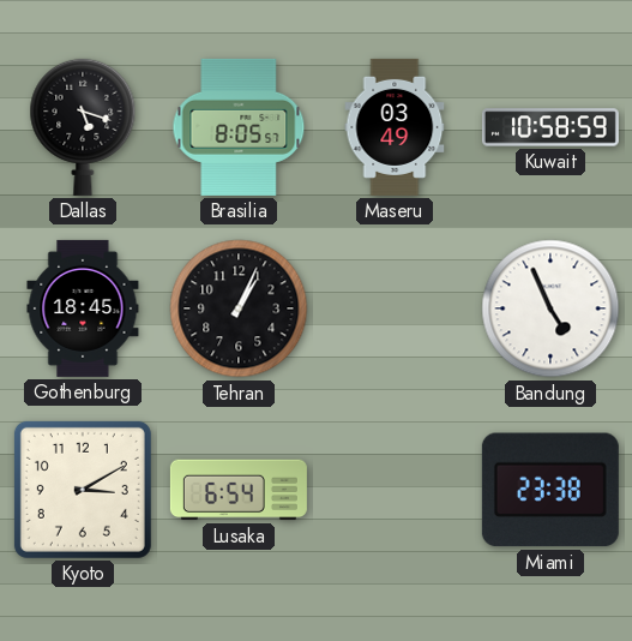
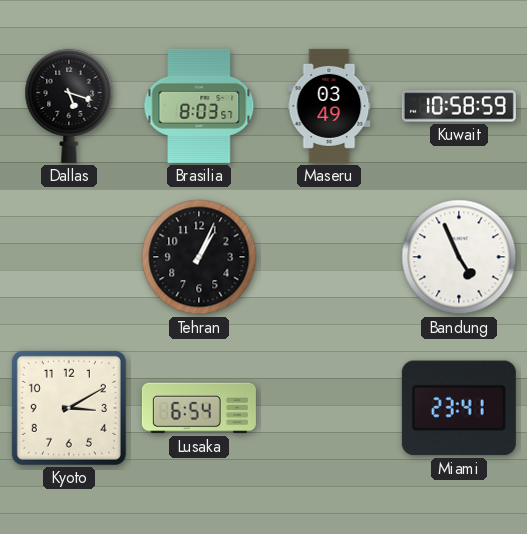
Brasilia: 8:05 -> 8:03 (199, 106)
Gothenburg: 18:45 -> none (83, 308)
Miami: 23:38 -> 23:41 (459, 408)
